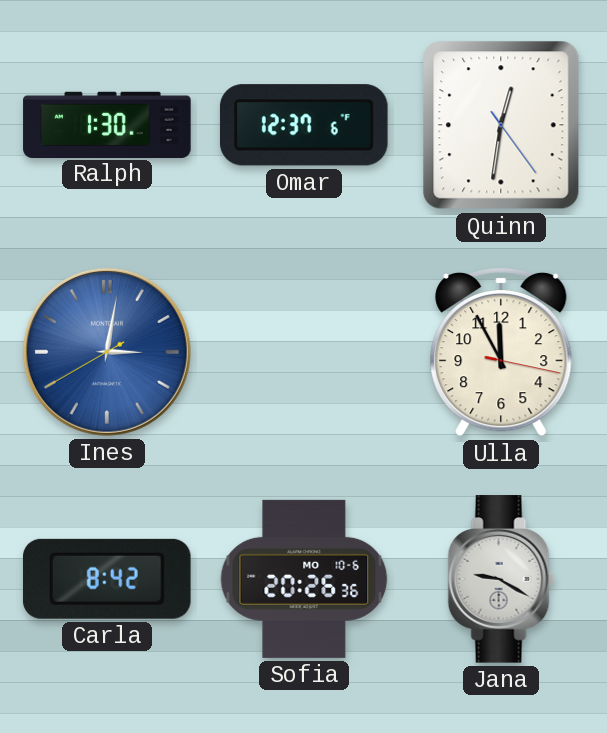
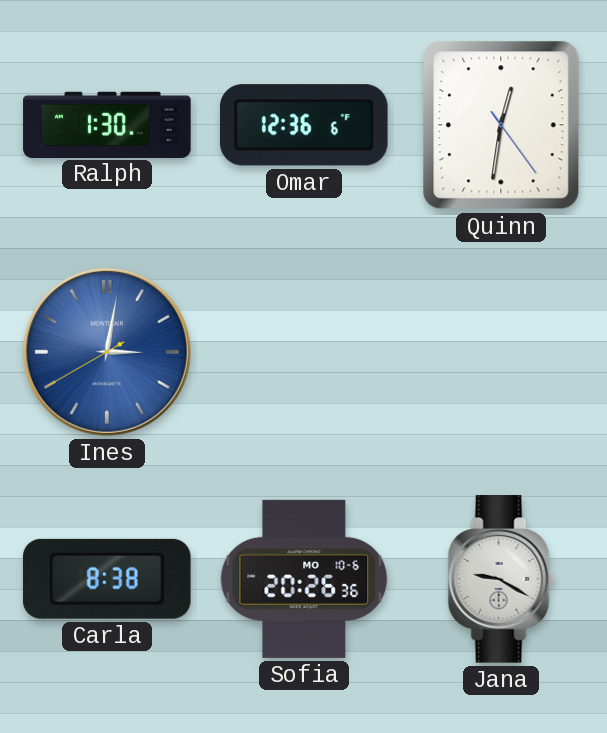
Omar: 12:37 -> 12:36 (304, 125)
Ulla: 11:55 -> none (501, 352)
Carla: 8:42 -> 8:38 (107, 579)
